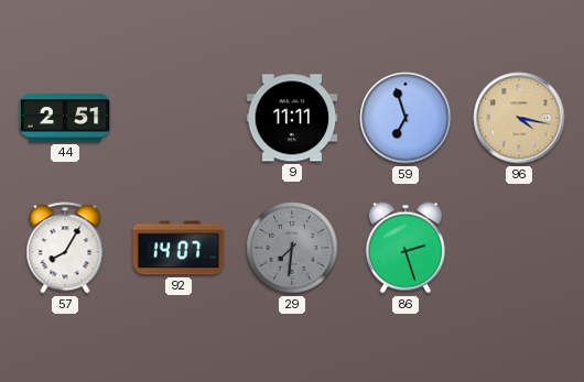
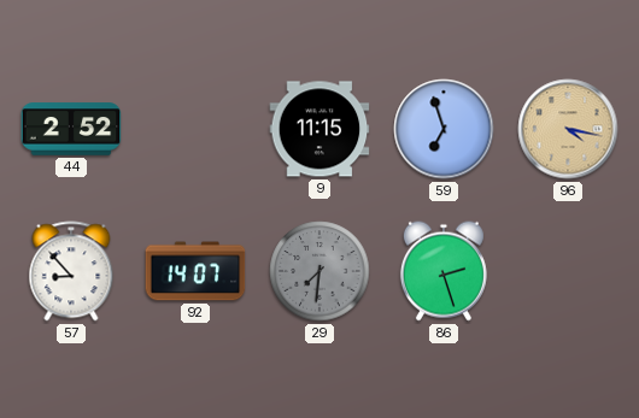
44: 2:51 -> 2:52 (71, 129)
9: 11:11 -> 11:15 (319, 129)
57: 8:05 -> 8:53 (71, 271)
